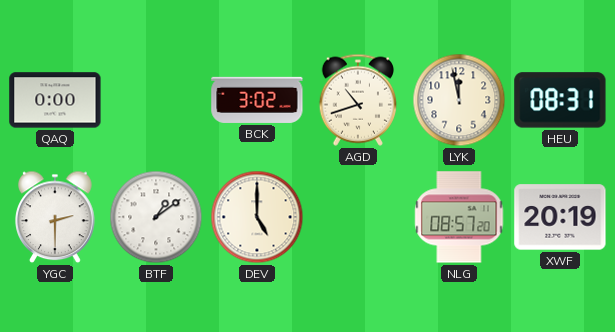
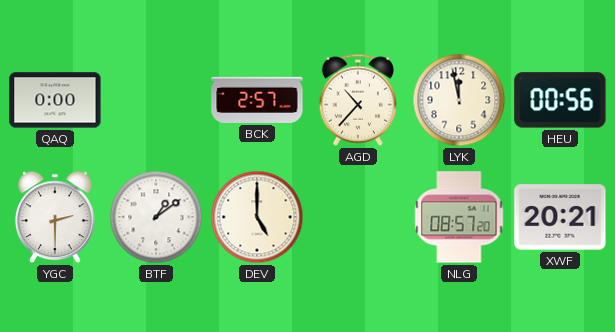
BCK: 3:02 -> 2:57 (257, 100)
AGD: 10:42 -> 10:37 (357, 100)
HEU: 08:31 -> 00:56 (560, 100)
XWF: 20:19 -> 20:21 (560, 217)
